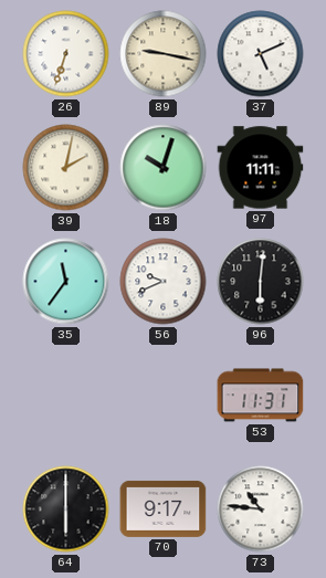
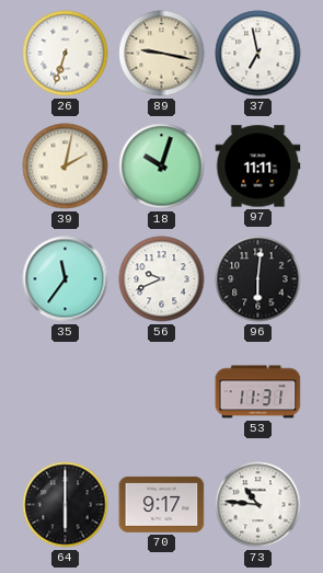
37: 5:11 -> 6:58 (258, 54)
